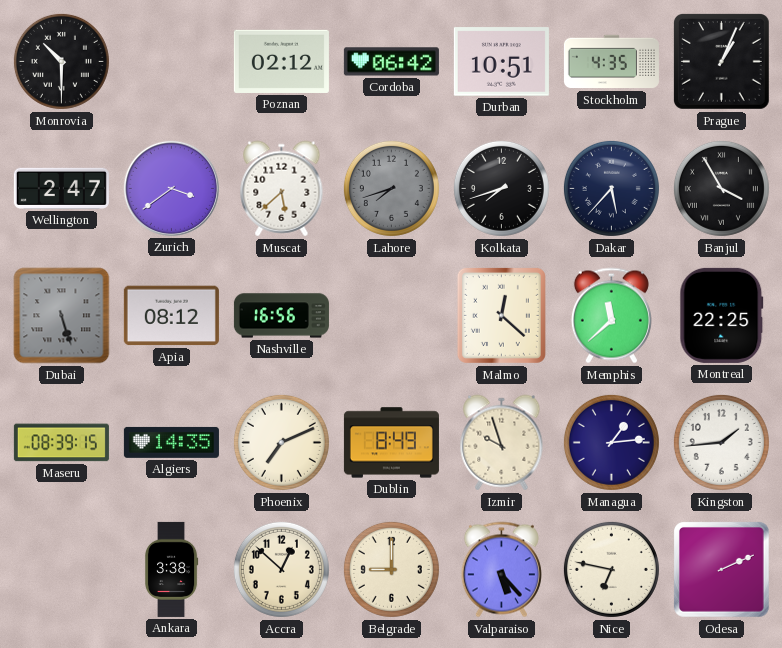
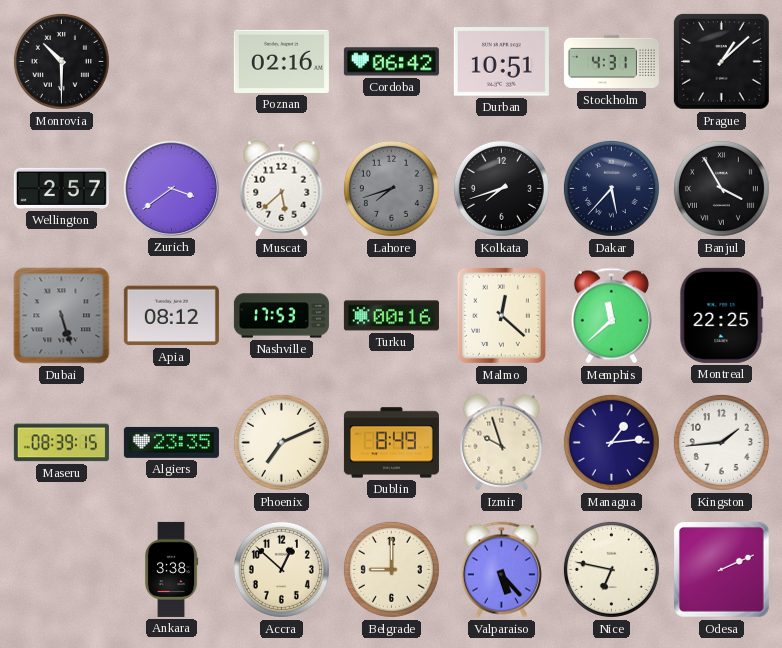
Poznan: 02:12 -> 02:16 (281, 61)
Stockholm: 4:35 -> 4:31 (611, 62)
Prague: 1:04 -> 1:08 (721, 61)
Wellington: 2:47 -> 2:57 (61, 188)
Nashville: 16:56 -> 17:53 (281, 316)
Turku: none -> 00:16 (391, 316)
Algiers: 14:35 -> 23:35 (171, 442)
